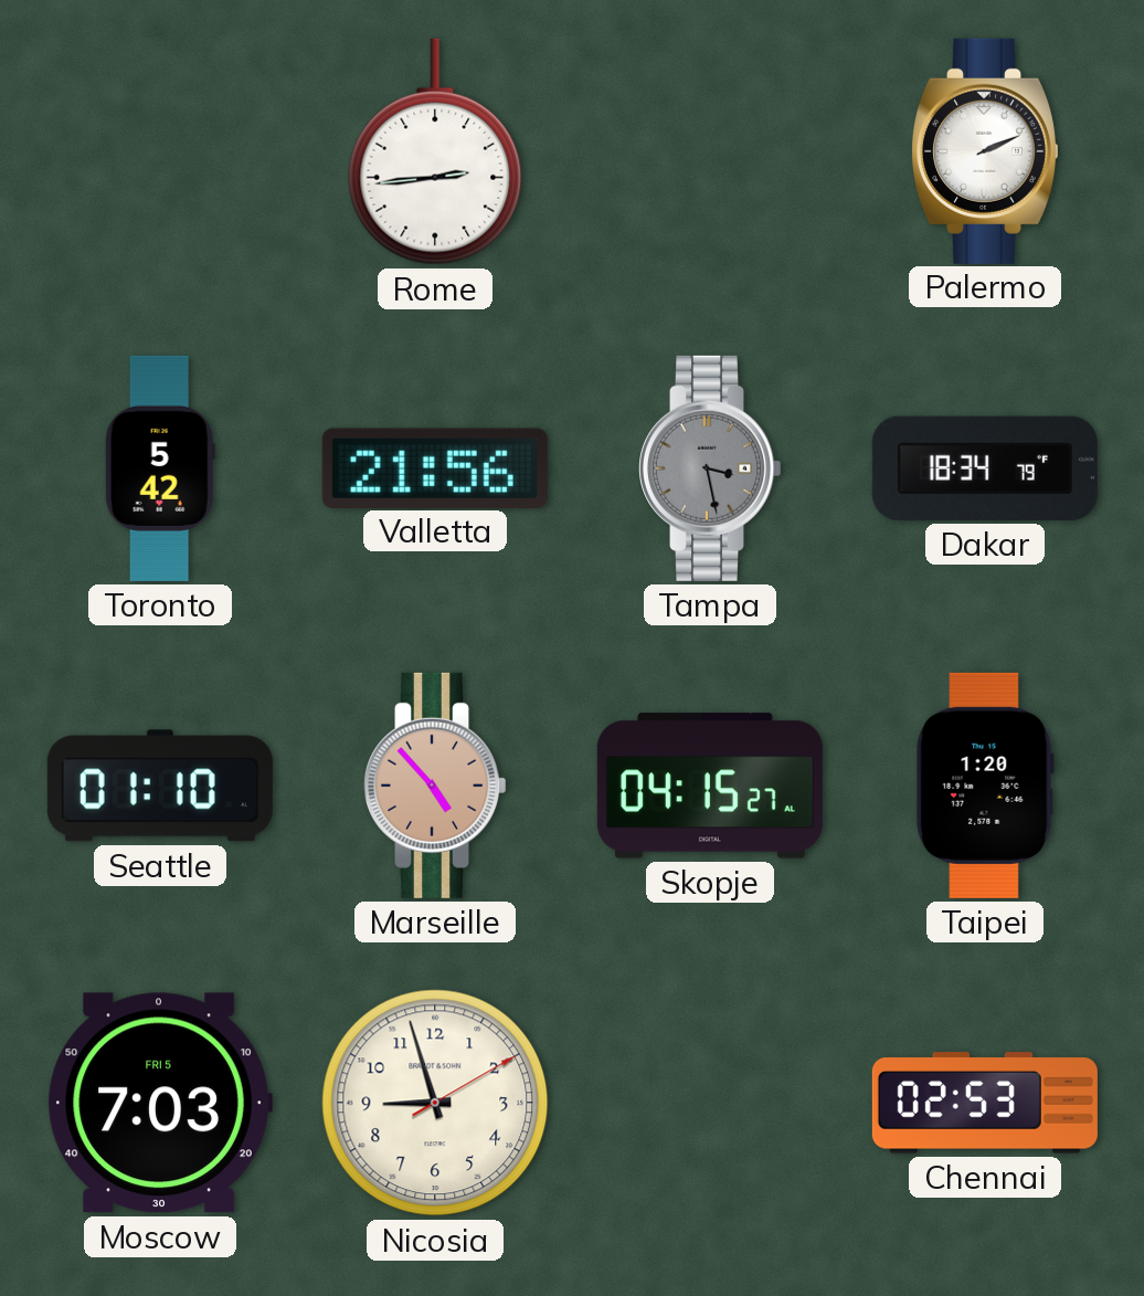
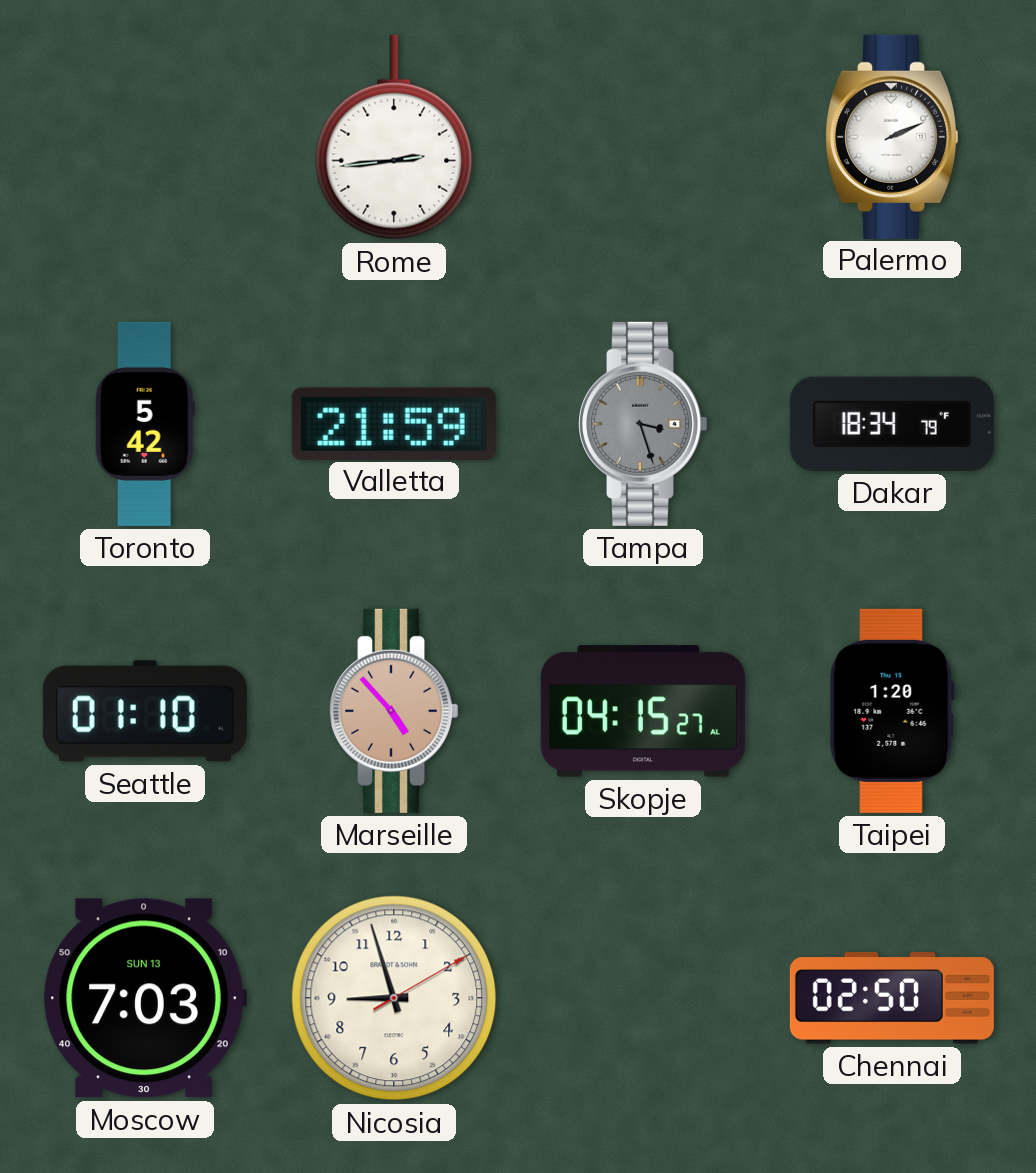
Valletta: 21:56 -> 21:59 (394, 423)
Tampa: 3:28 -> 3:27 (644, 424)
Moscow date: FRI 5 -> SUN 13 (145, 998)
Chennai: 02:53 -> 02:50 (892, 998)
